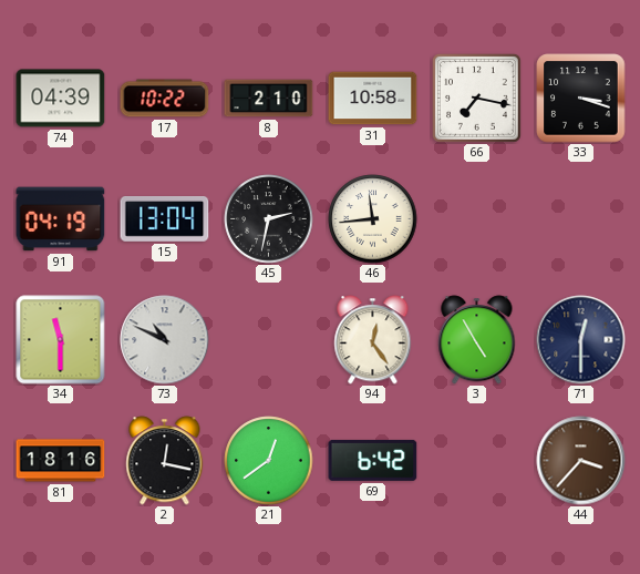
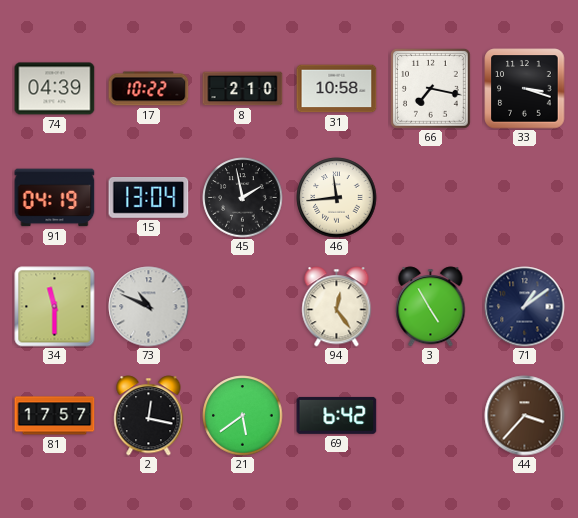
45: 2:32 -> 1:58 (243, 198)
71: 12:30 -> 1:09 (525, 307)
81: 18:16 -> 17:57 (55, 416)
21: 12:39 -> 5:39 (243, 416)
